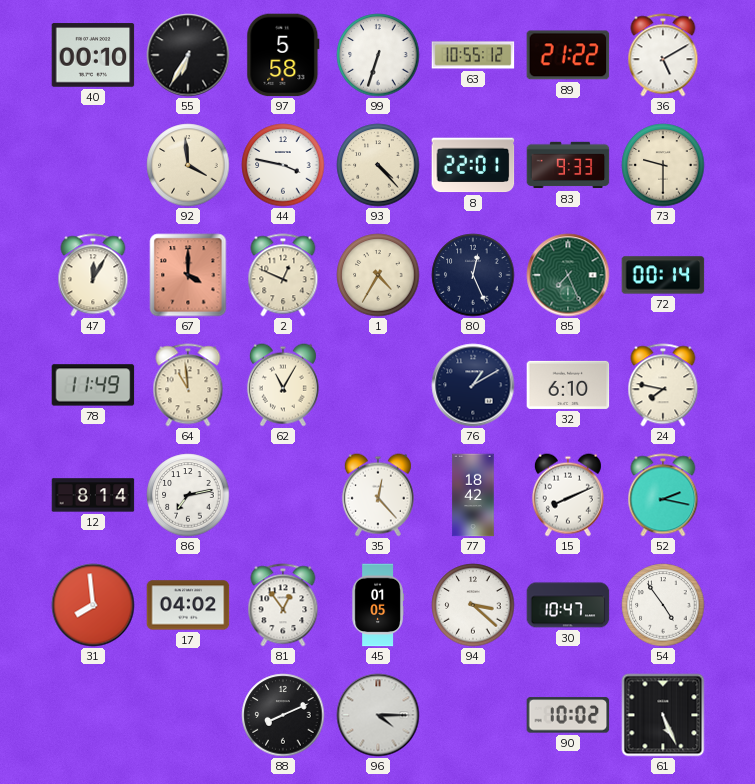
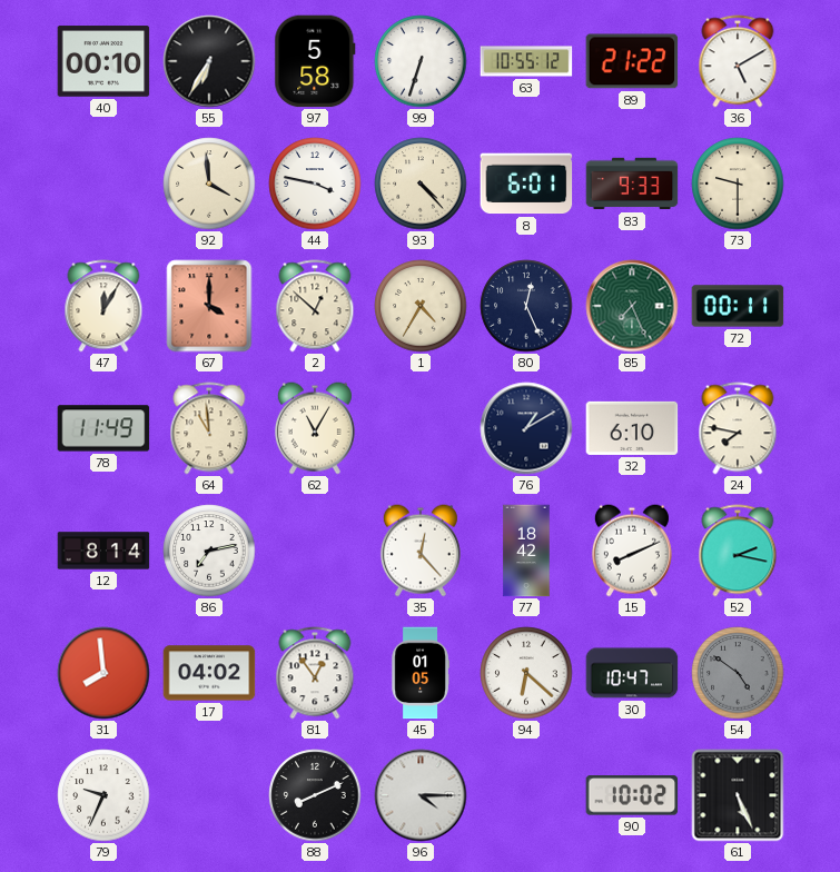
8: 22:01 -> 6:01 (526, 184)
2: 12:49 -> 12:52 (315, 306)
72: 00:14 -> 00:11 (738, 306)
94: 3:22 -> 6:22 (526, 673)
54: 4:54 -> 4:51 (738, 673)
54 dial: white -> grey (738, 673)
79: none -> 9:34 (103, 795)
